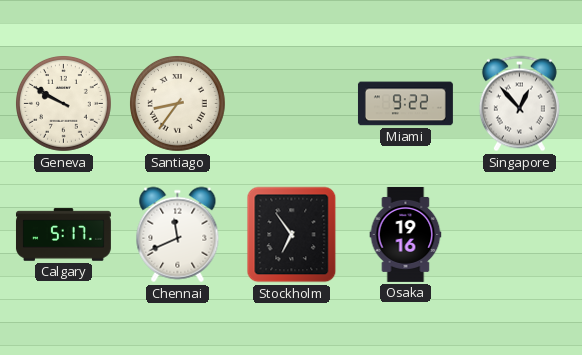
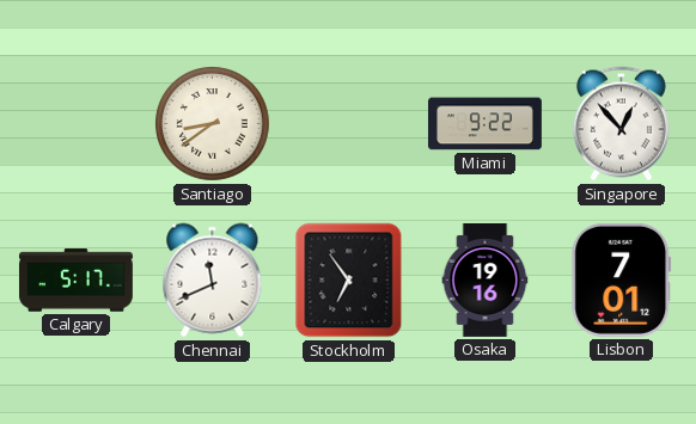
Geneva: 9:50 -> none (64, 104)
Santiago: 8:36 -> 8:39 (213, 124)
Lisbon: none -> 7:01 (622, 279)
